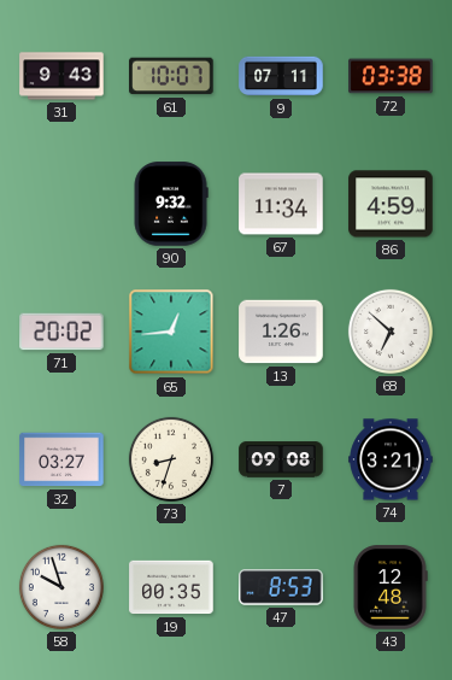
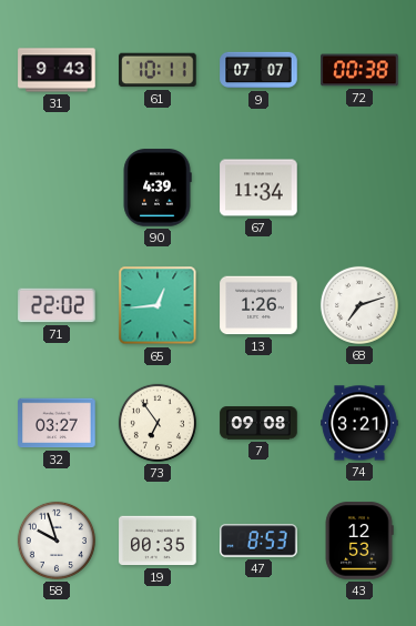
61: 10:07 -> 10:11 (158, 70)
9: 07:11 -> 07:07 (258, 70)
72: 03:38 -> 00:38 (359, 70)
90: 9:32 -> 4:39 (158, 188)
86: 4:59 -> none (391, 204)
71: 20:02 -> 22:02 (57, 305)
68: 6:52 -> 7:12 (359, 305)
73: 8:33 -> 6:54 (158, 423)
43: 12:48 -> 12:53 (359, 541)
